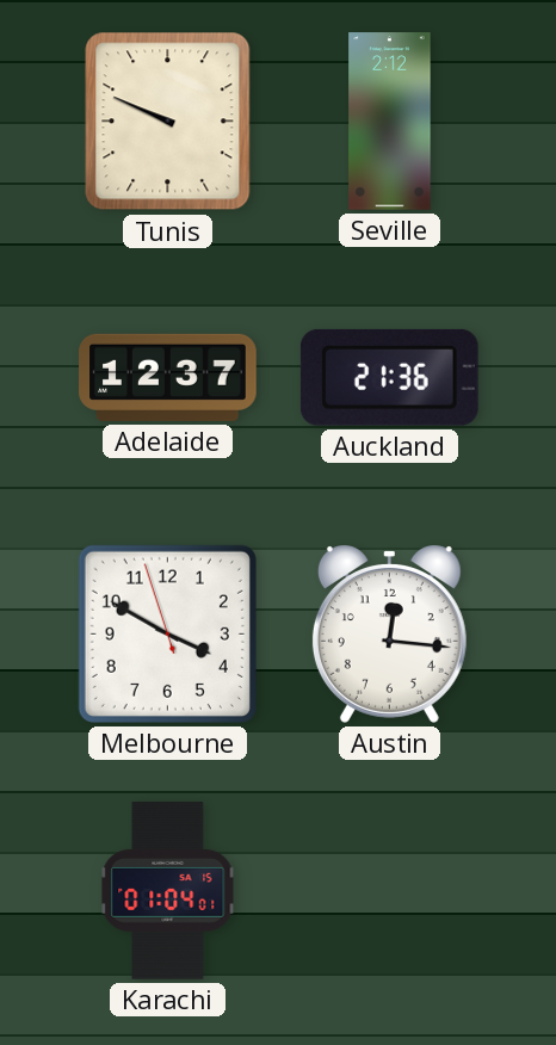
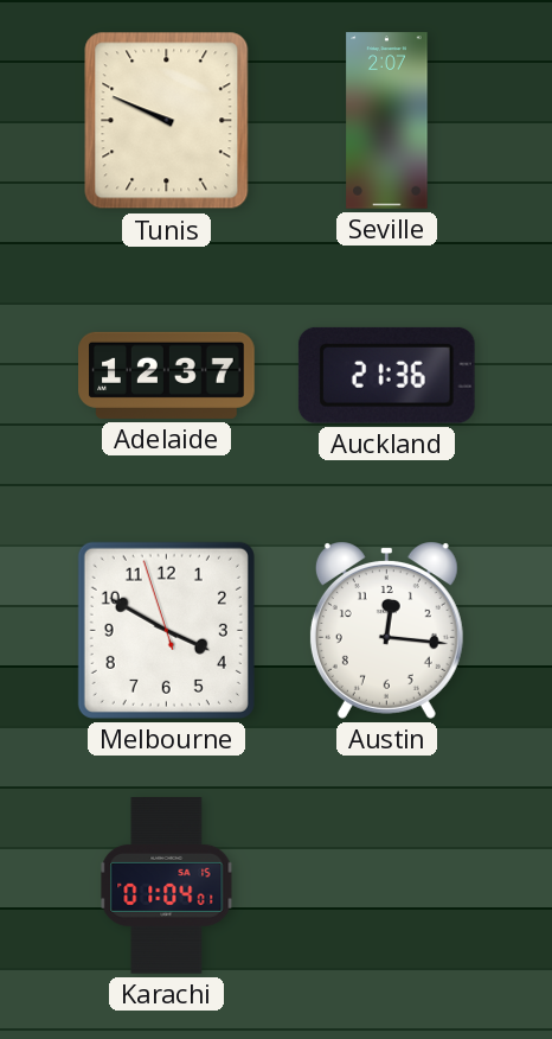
Seville: 2:12 -> 2:07 (387, 121)
